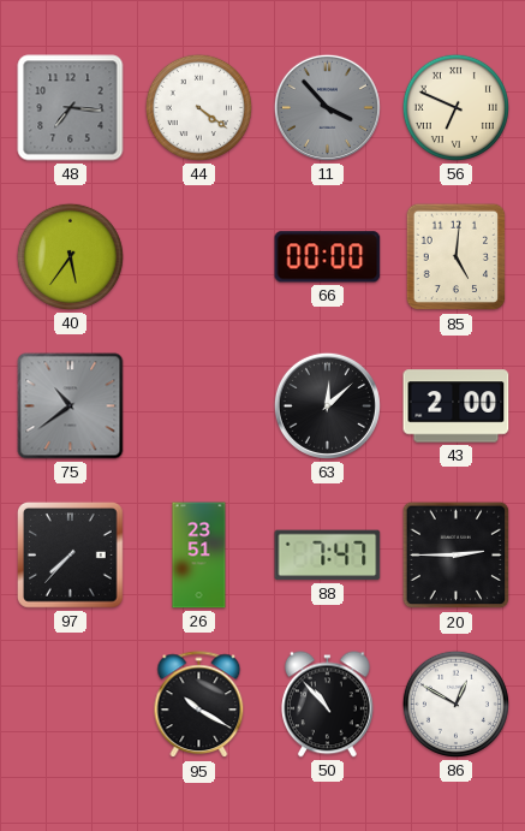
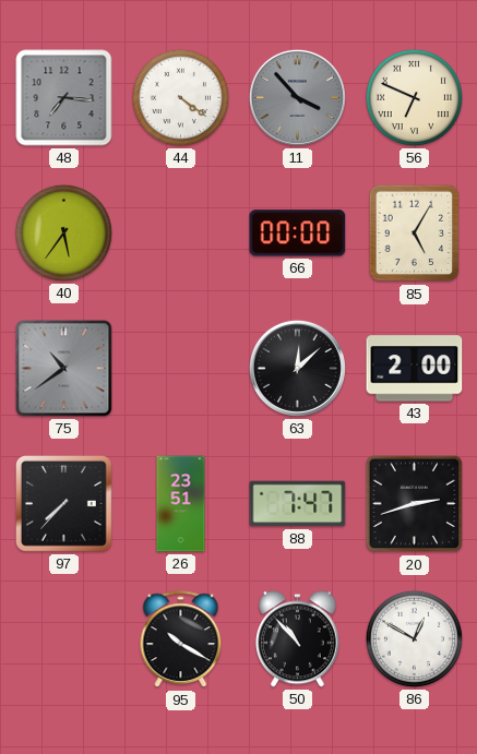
85: 5:01 -> 5:05 (415, 234)
20: 2:45 -> 2:42 (415, 504)
